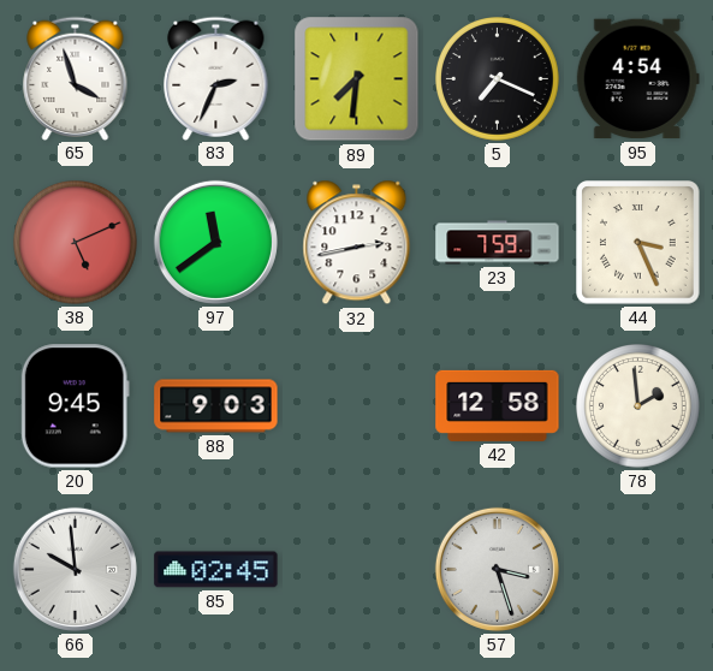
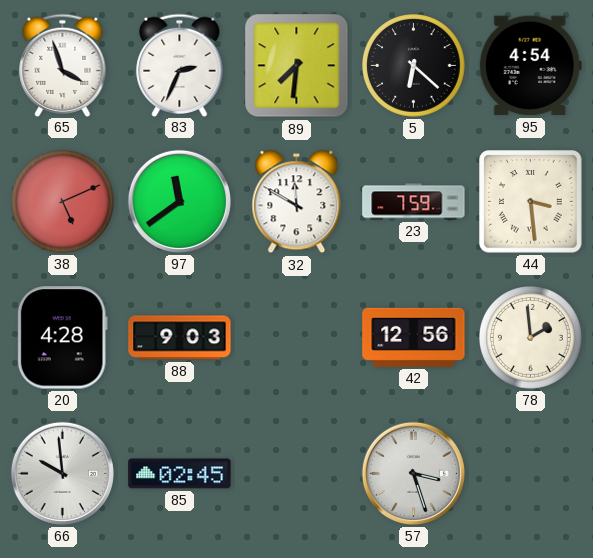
5: 7:19 -> 6:22 (414, 66)
32: 2:43 -> 11:50 (297, 202)
44: 3:26 -> 3:29 (531, 202)
20: 9:45 -> 4:28 (62, 338)
42: 12:58 -> 12:56 (414, 337)
